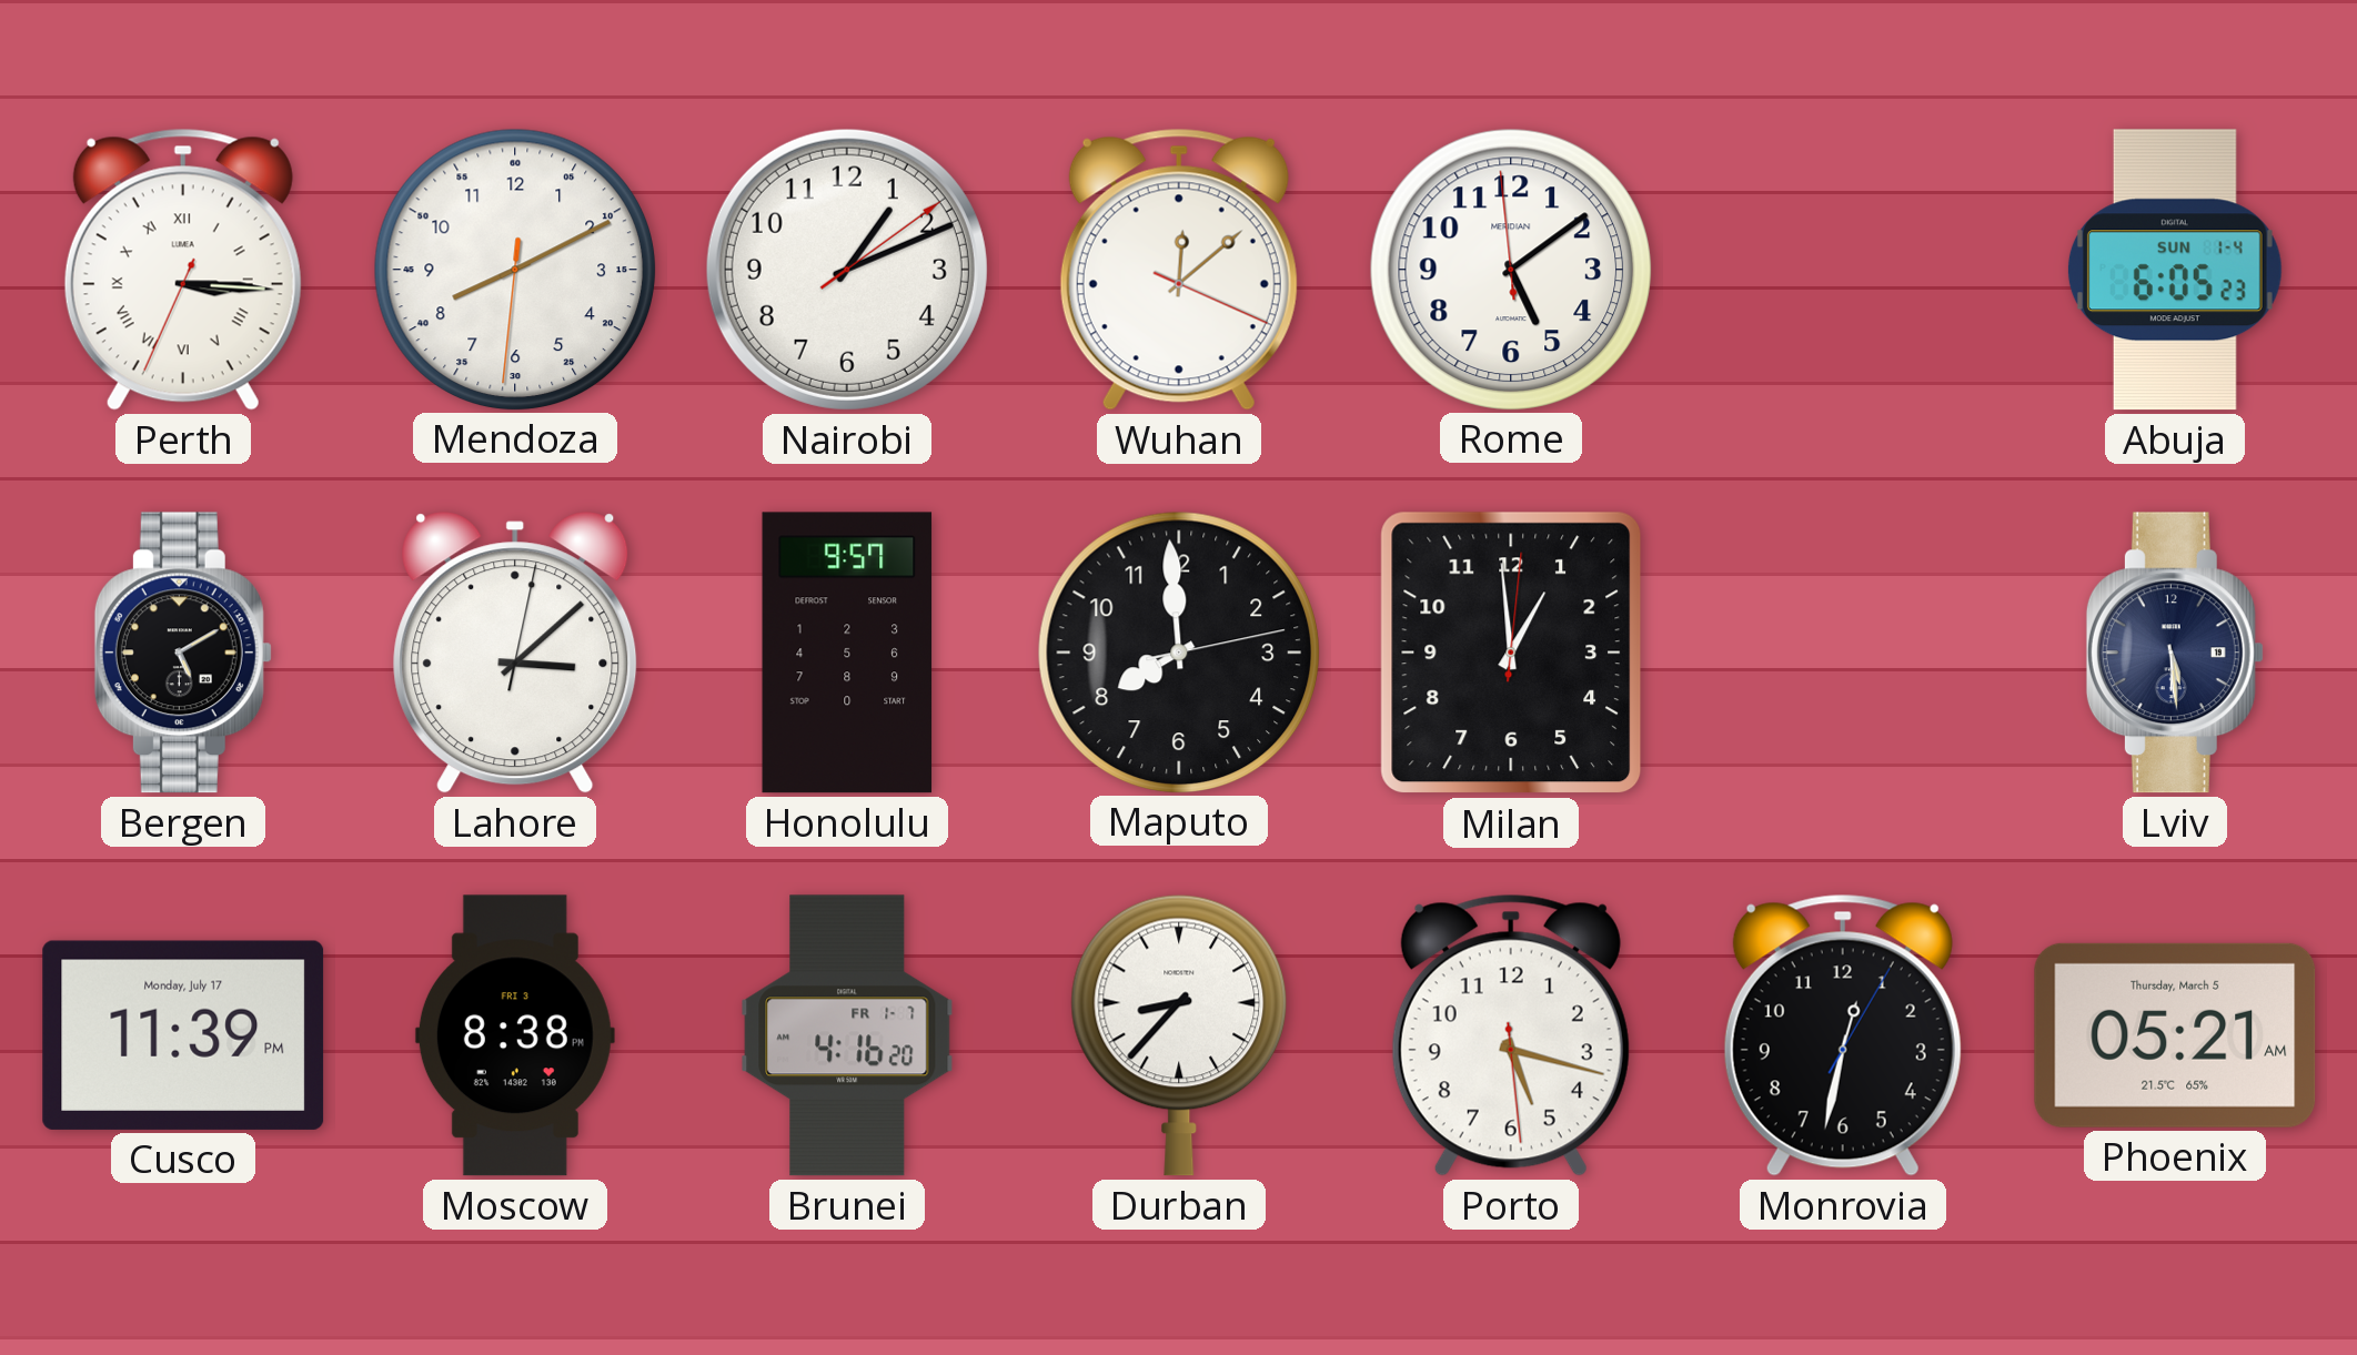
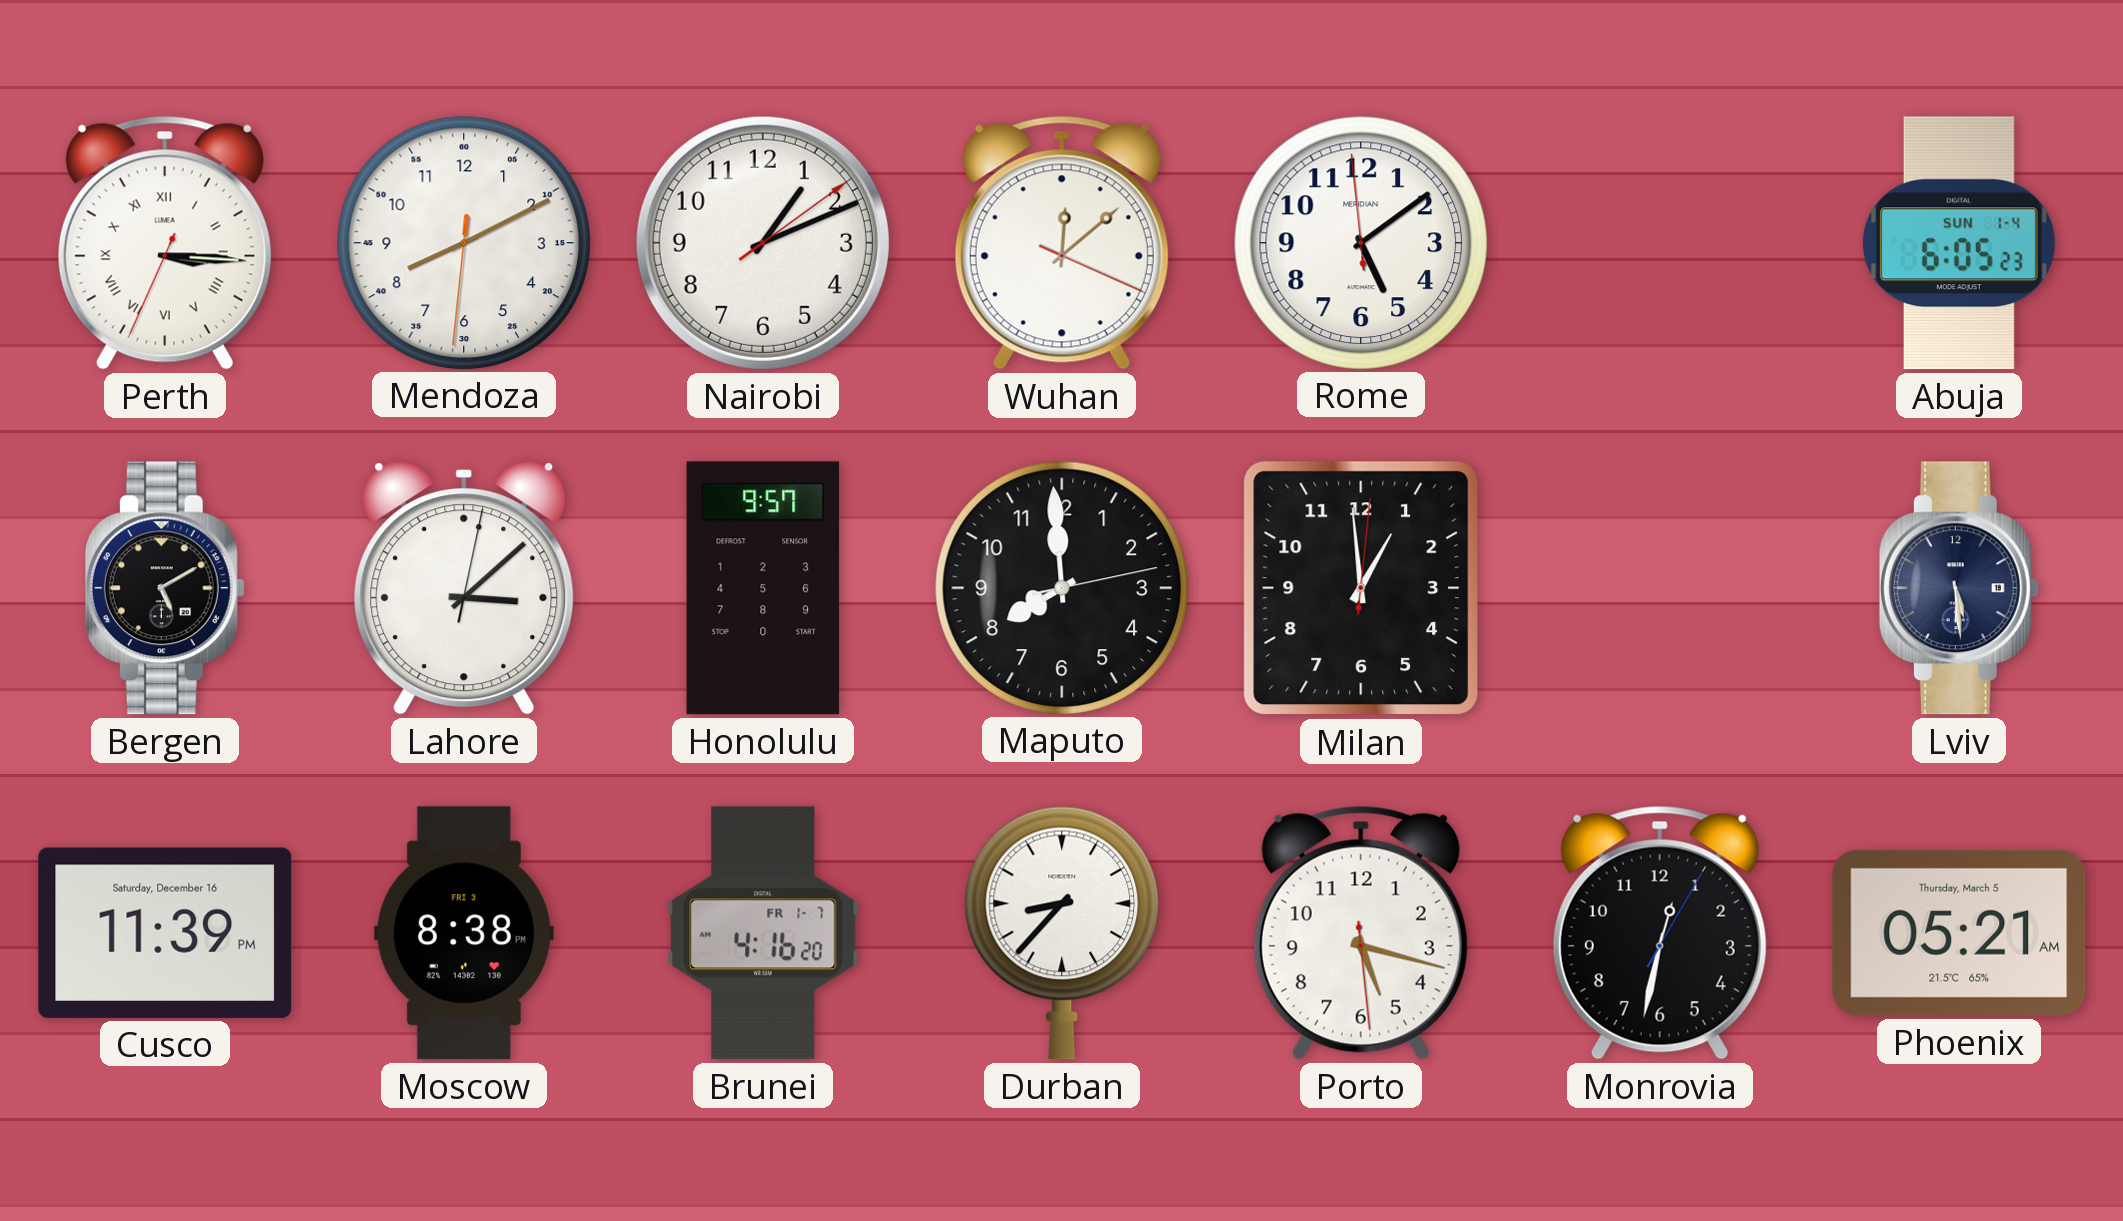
Cusco date: Monday, July 17 -> Saturday, December 16 (165, 933)
